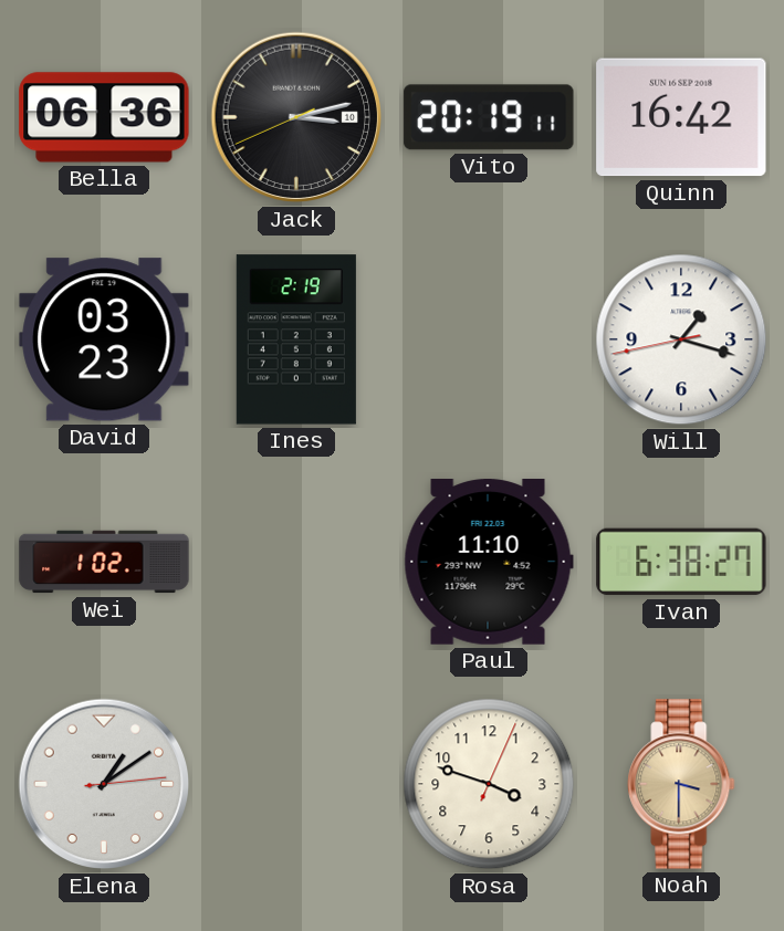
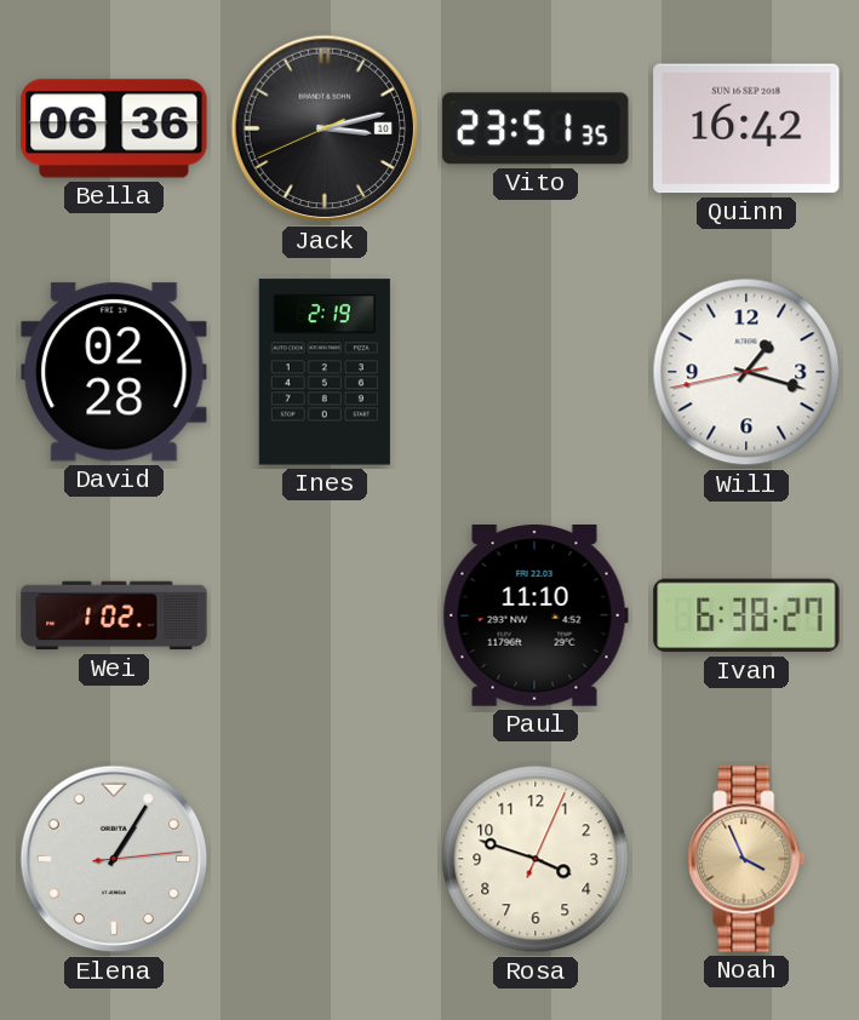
Vito: 20:19 -> 23:51 (536, 128)
David: 03:23 -> 02:28 (114, 372)
Elena: 1:09 -> 1:05 (114, 859)
Noah: 3:30 -> 3:56 (746, 859)
